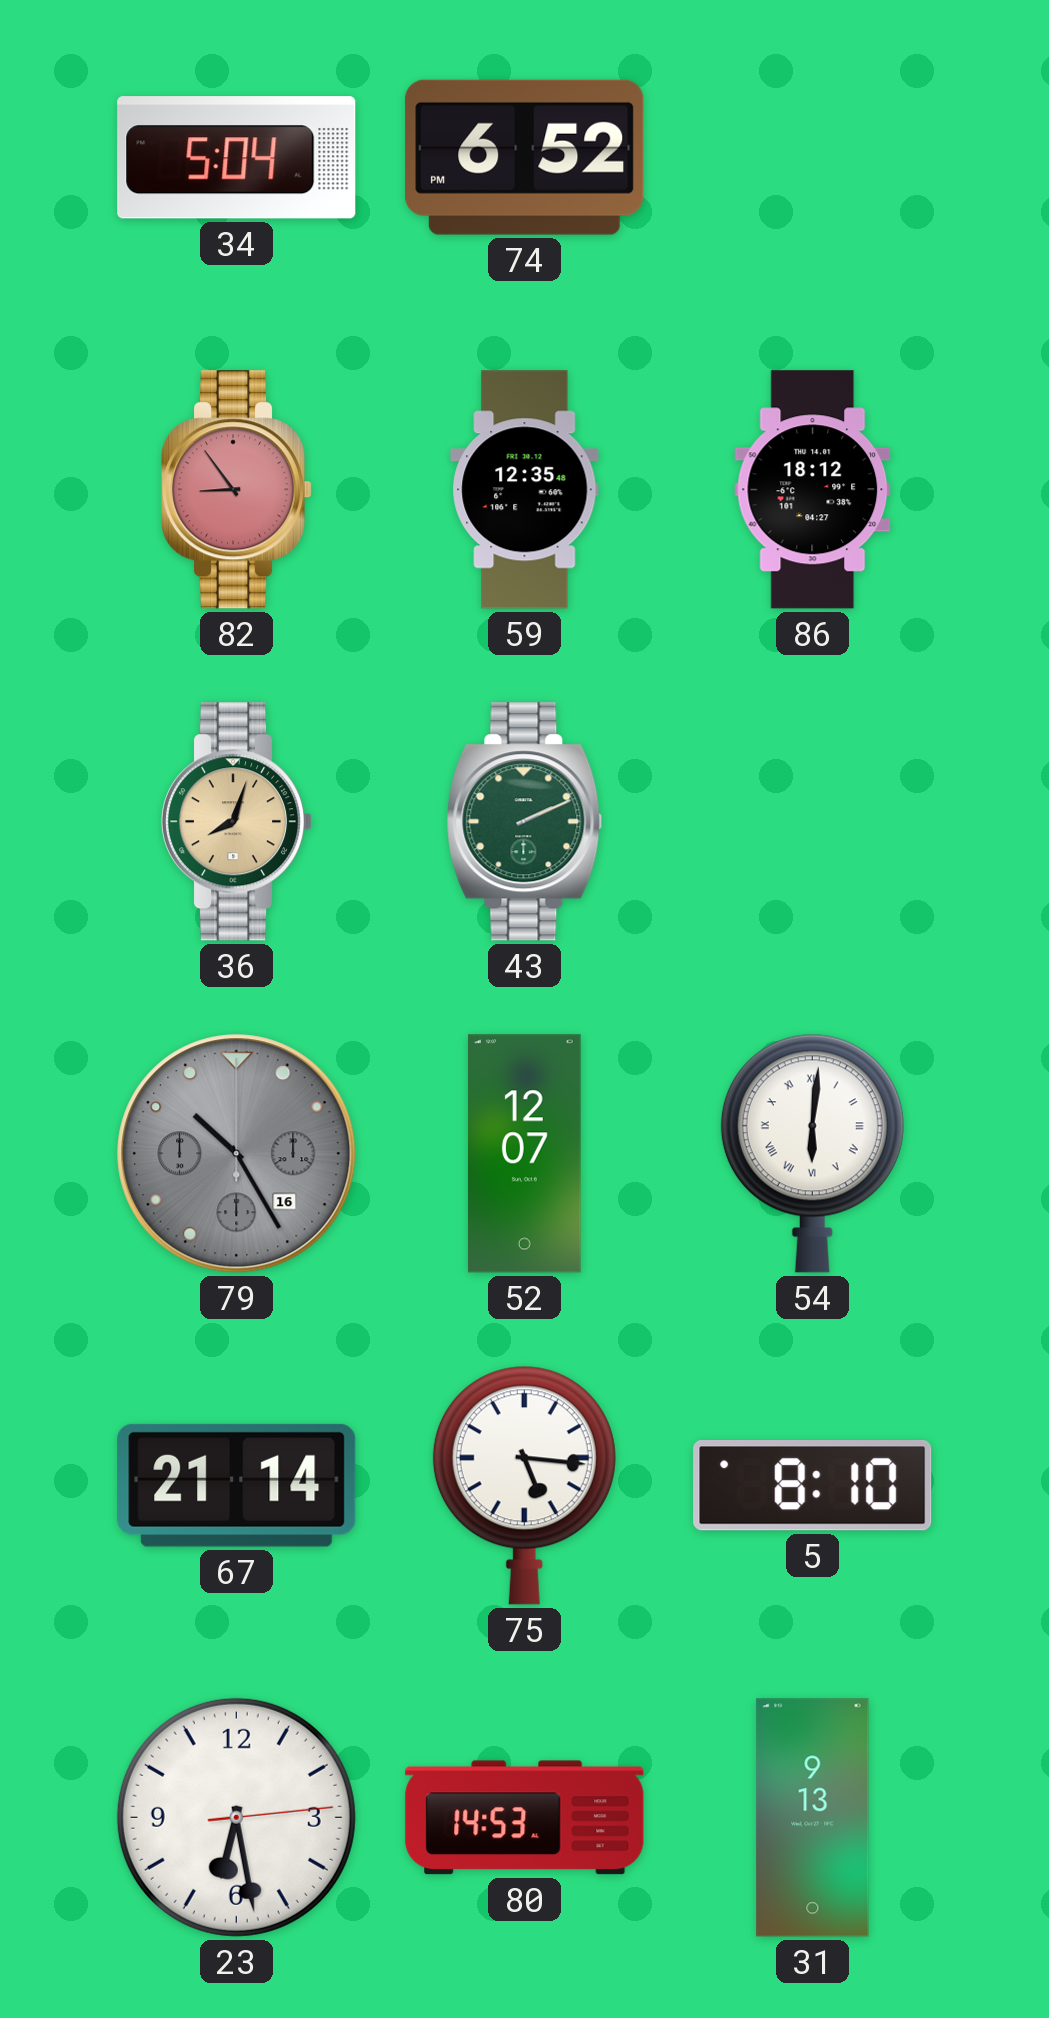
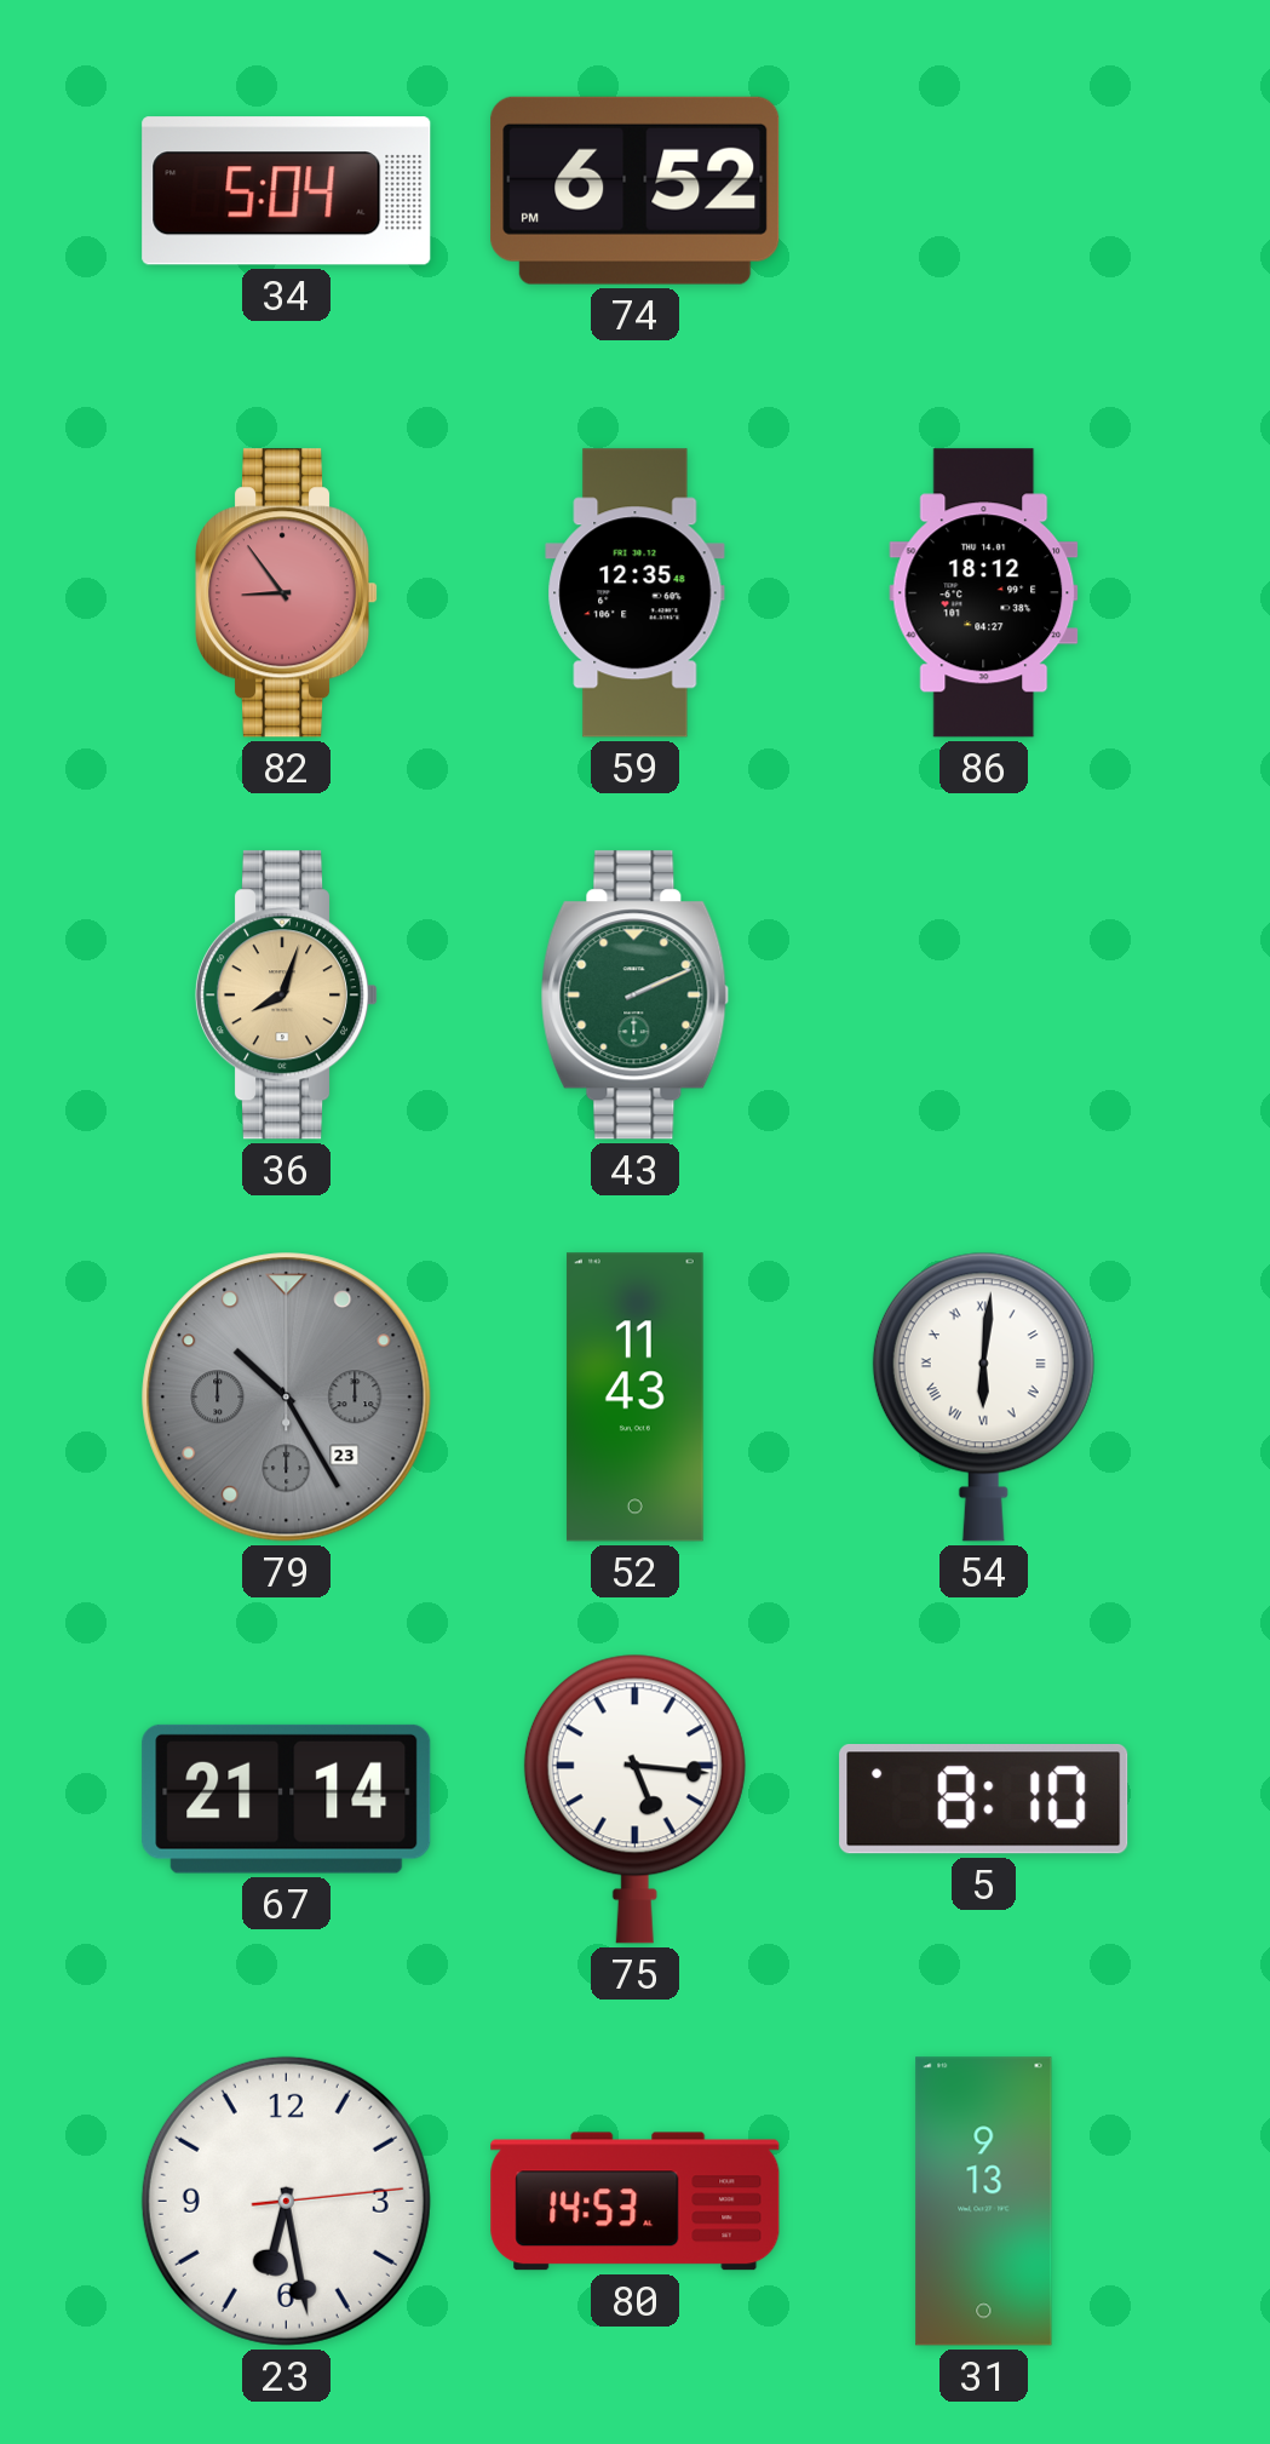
79 date: 16 -> 23 (287, 1398)
52: 12:07 -> 11:43 (634, 1398)
